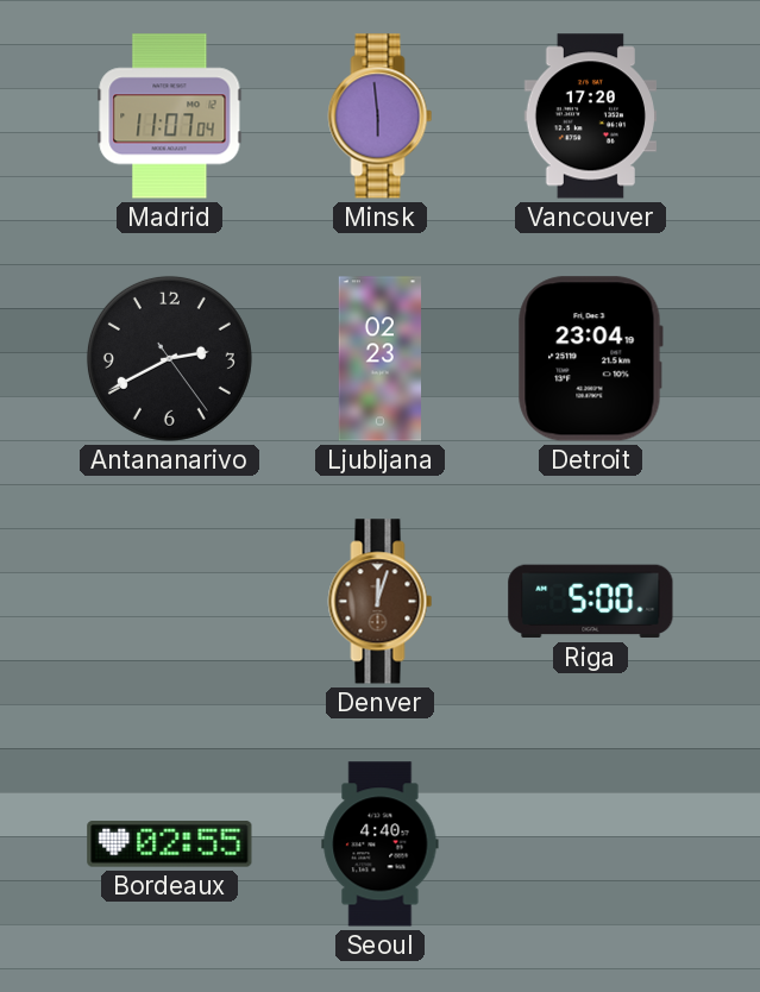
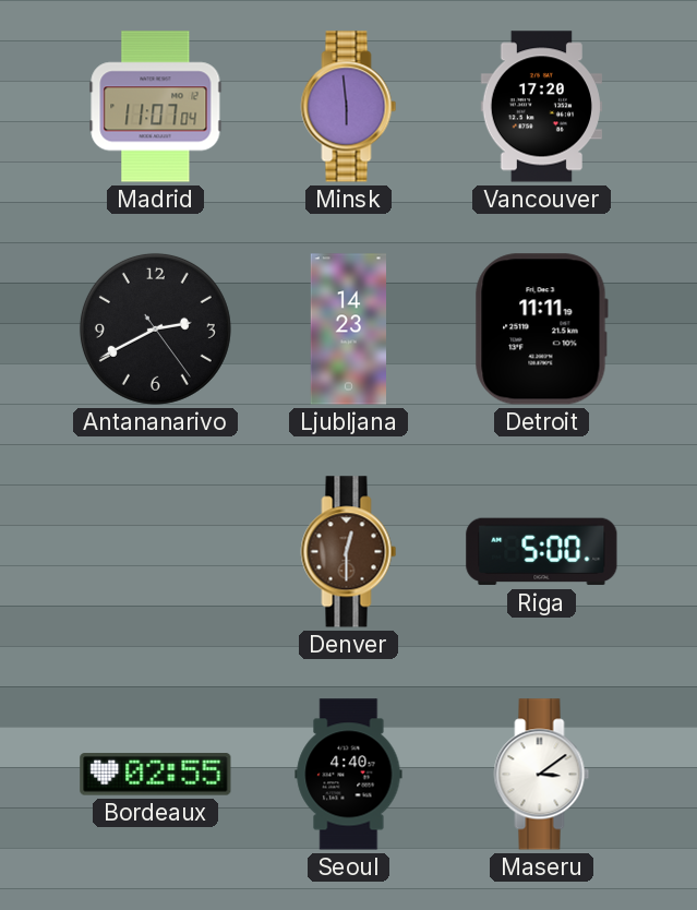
Ljubljana: 02:23 -> 14:23 (348, 330)
Detroit: 23:04 -> 11:11 (541, 330)
Denver: 12:03 -> 12:30 (349, 552)
Maseru: none -> 3:09 (542, 775)
